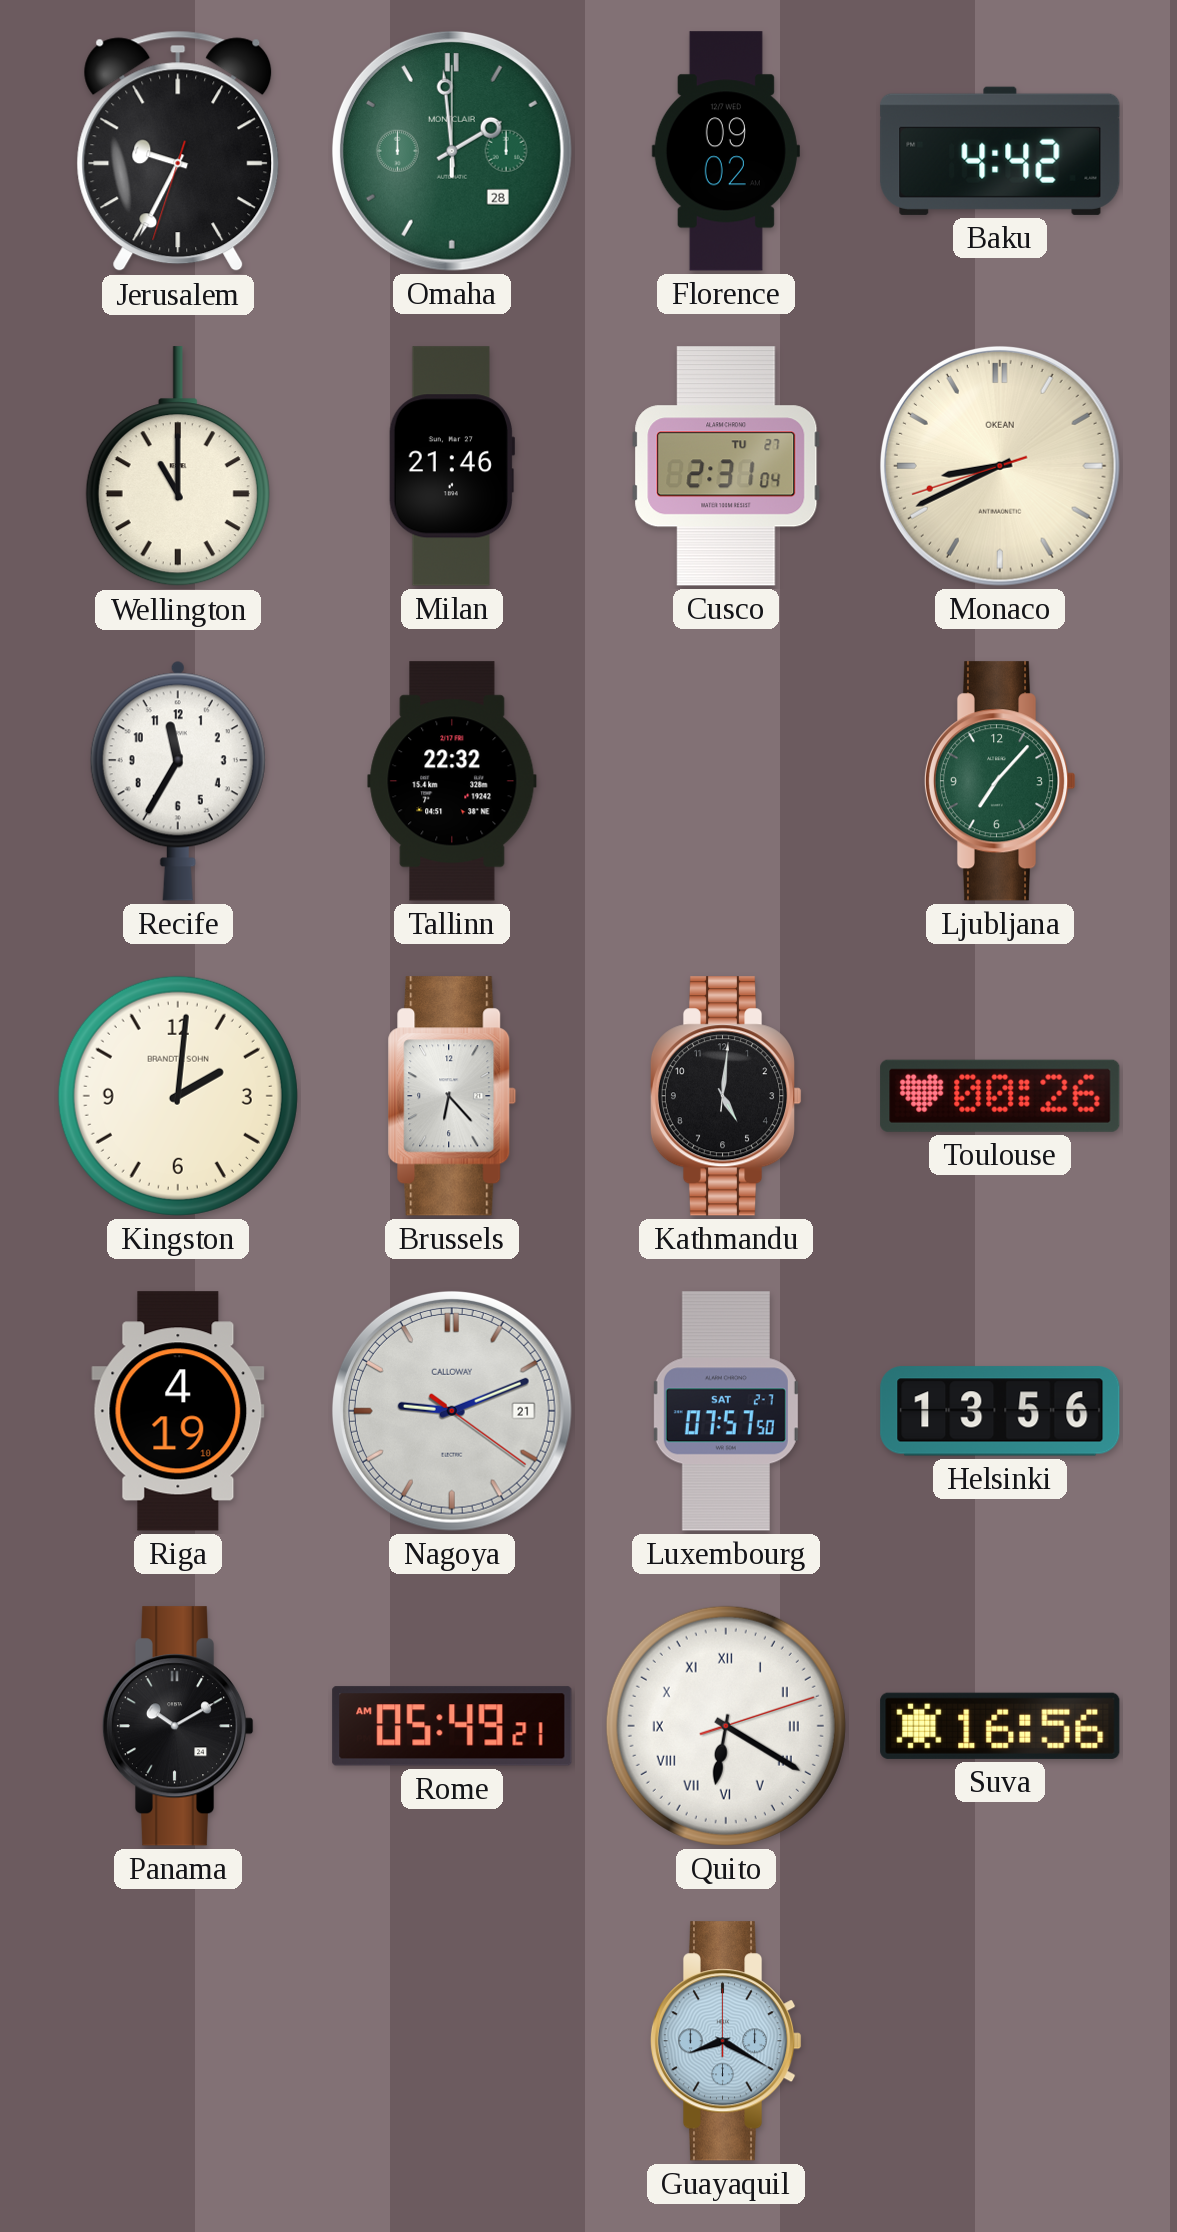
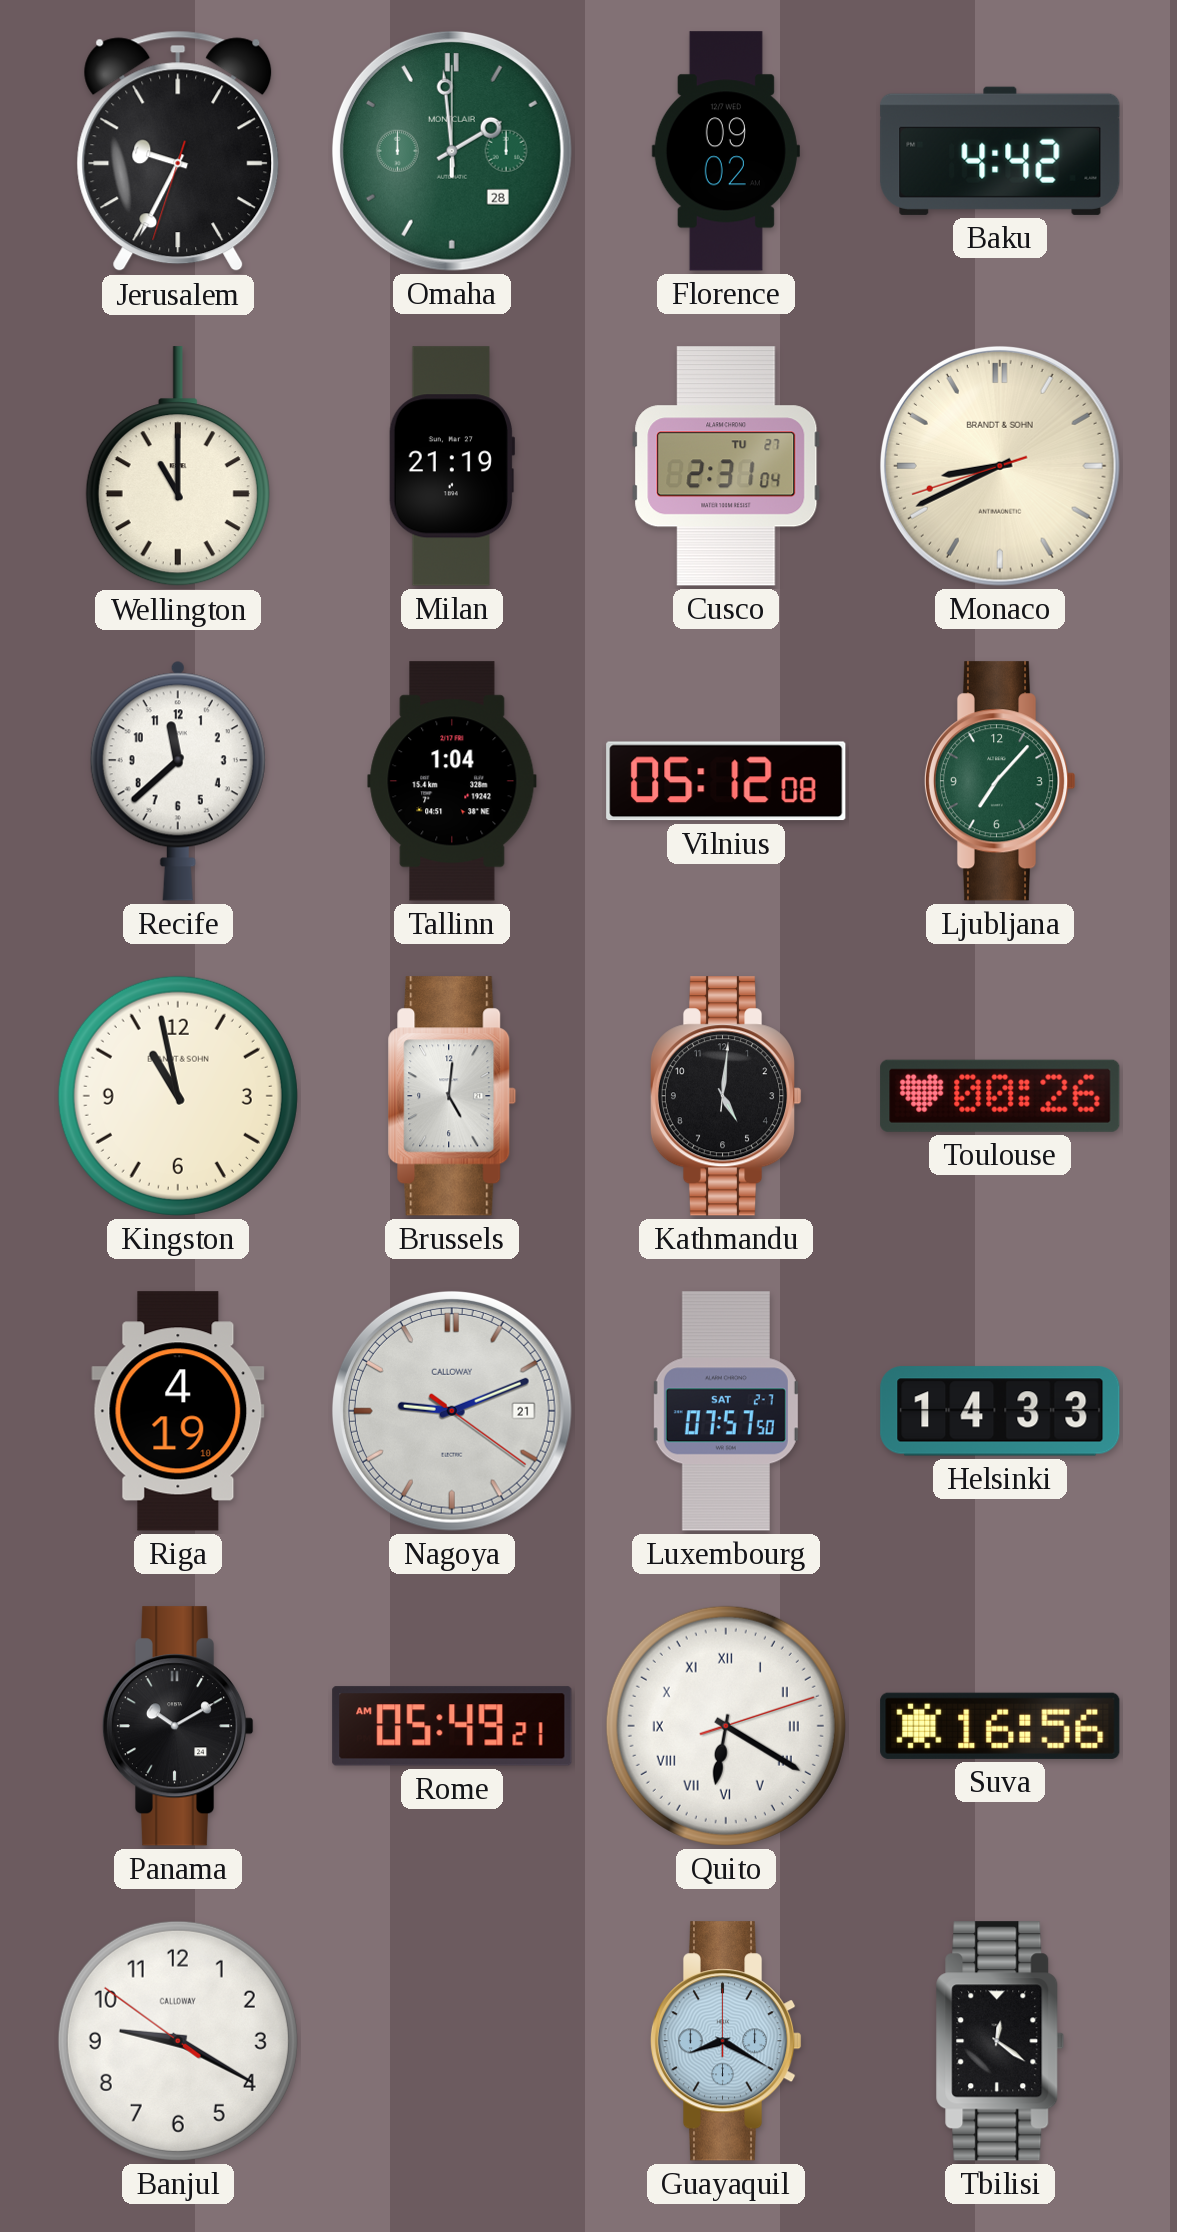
Milan: 21:46 -> 21:19 (452, 466)
Monaco brand: OKEAN -> BRANDT & SOHN (1000, 466)
Recife: 11:35 -> 11:38 (178, 781)
Tallinn: 22:32 -> 1:04 (452, 781)
Vilnius: none -> 05:12 (726, 781)
Kingston: 2:01 -> 10:58 (178, 1096)
Brussels: 6:23 -> 5:01 (452, 1096)
Helsinki: 13:56 -> 14:33 (1000, 1411)
Banjul: none -> 9:19 (178, 2041)
Tbilisi: none -> 12:21 (1000, 2041)
